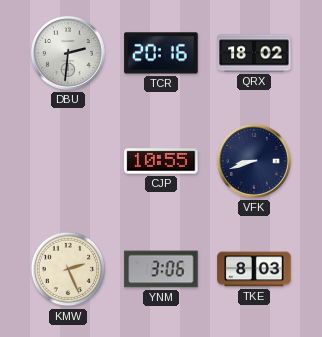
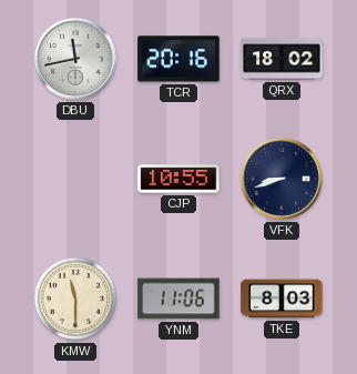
DBU: 2:31 -> 11:43 (76, 60)
KMW: 2:26 -> 11:30 (75, 299)
YNM: 3:06 -> 11:06 (178, 299)
